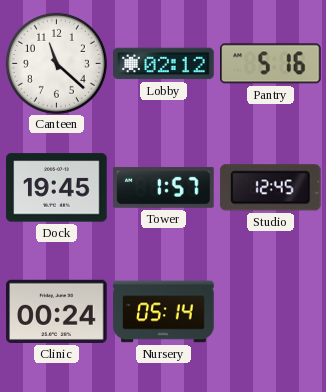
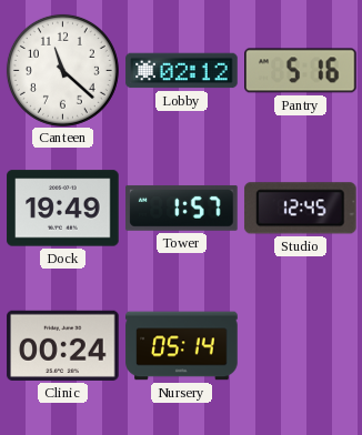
Dock: 19:45 -> 19:49 (63, 209)
